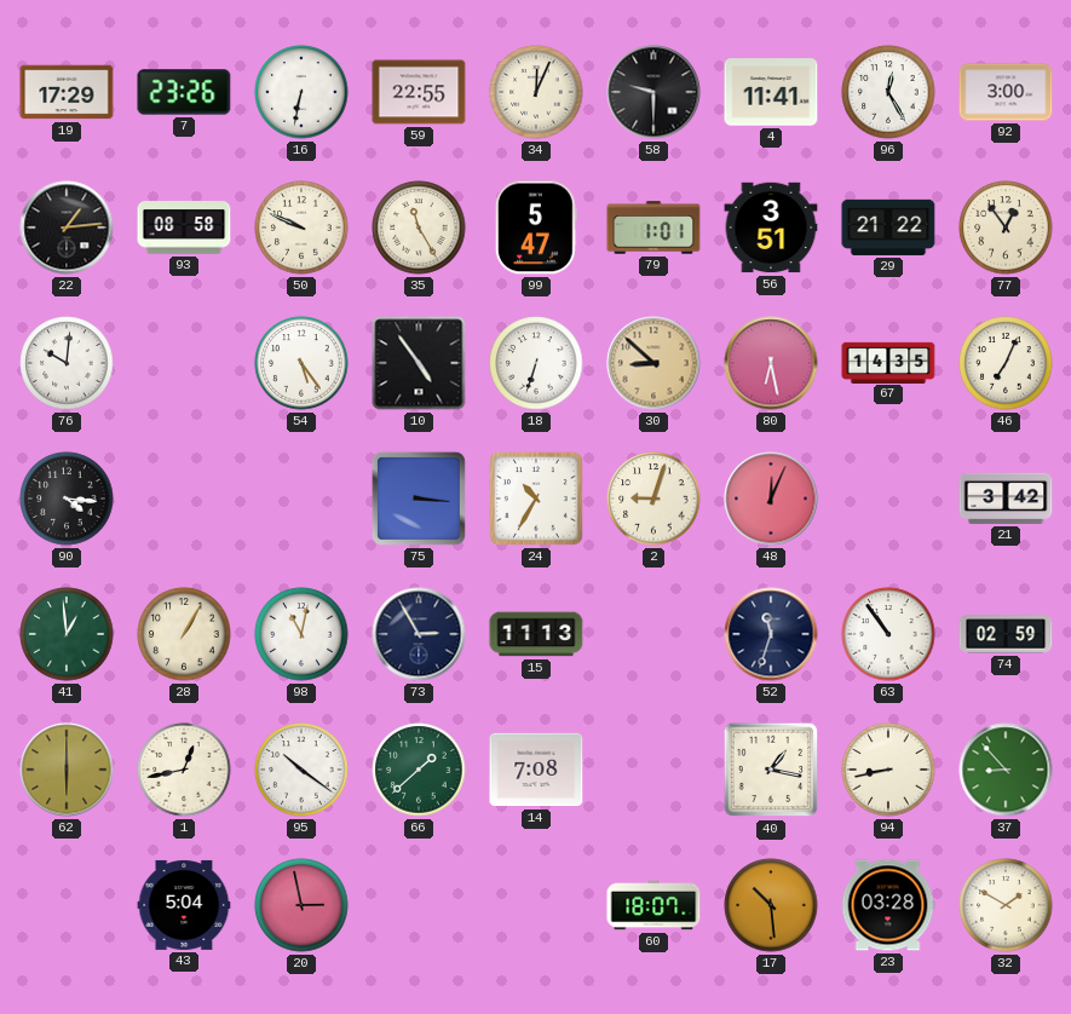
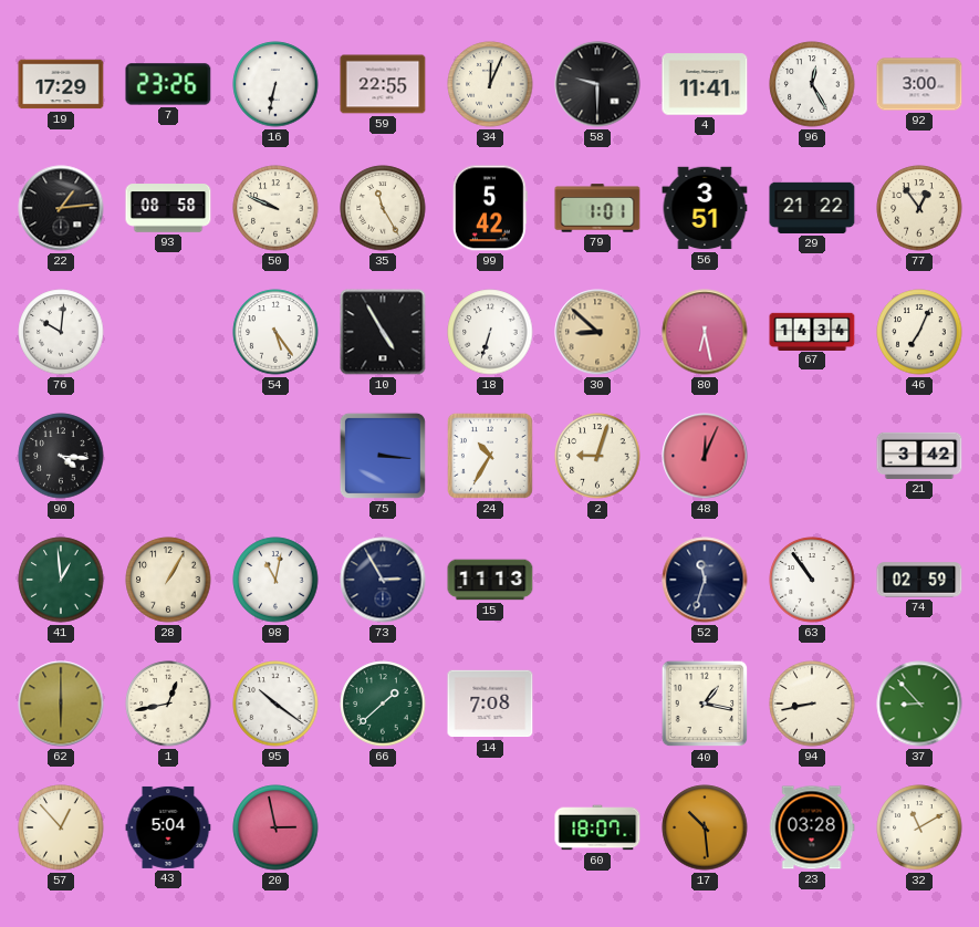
99: 5:47 -> 5:42 (490, 208)
10: 4:54 -> 4:55 (383, 332)
67: 14:35 -> 14:34 (812, 331)
57: none -> 12:53 (61, 827)
32: 1:50 -> 11:10 (919, 827)
